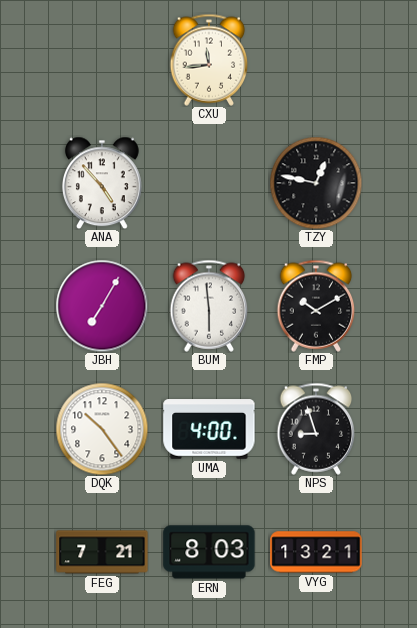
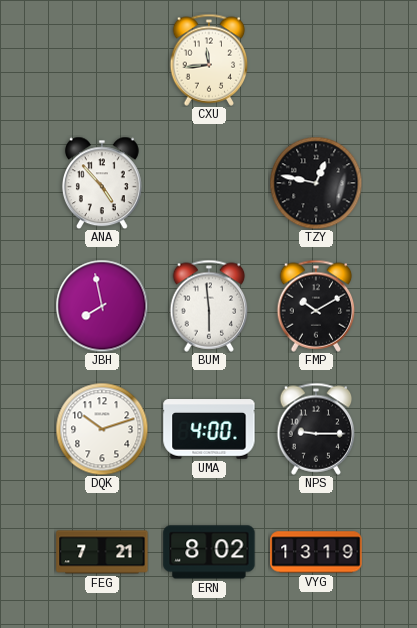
JBH: 7:05 -> 7:58 (102, 306)
DQK: 10:24 -> 10:12 (102, 429)
NPS: 8:57 -> 9:15 (316, 429)
ERN: 8:03 -> 8:02 (209, 552)
VYG: 13:21 -> 13:19 (316, 552)
